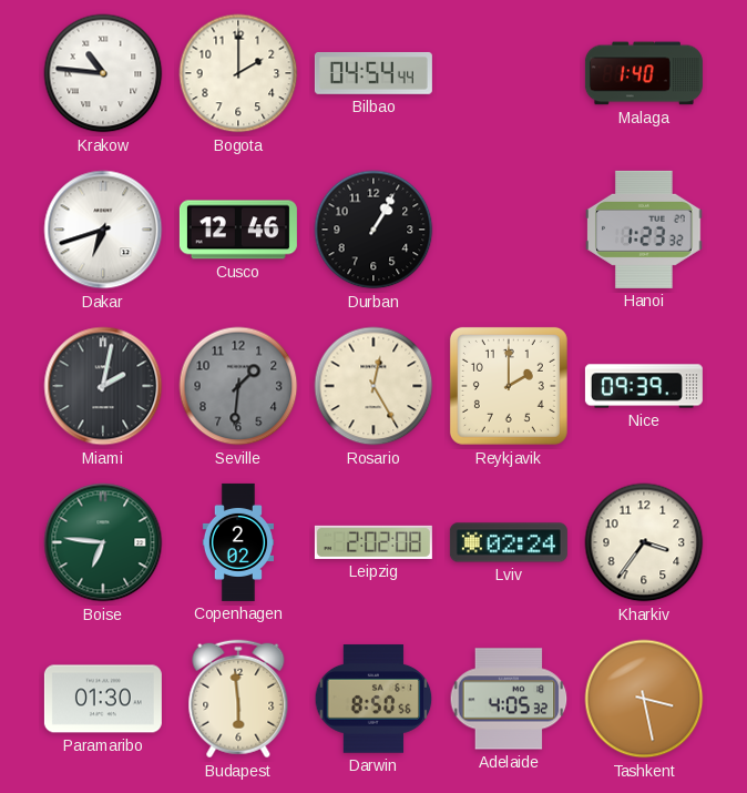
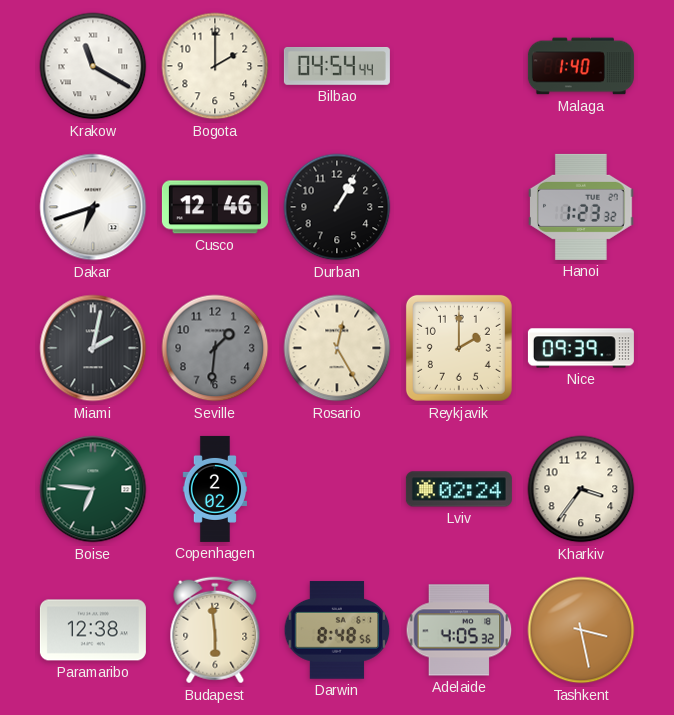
Krakow: 10:46 -> 11:20 (93, 66)
Leipzig: 2:02 -> none (373, 542)
Paramaribo: 01:30 -> 12:38 (93, 630)
Darwin: 8:50 -> 8:48 (337, 630)
